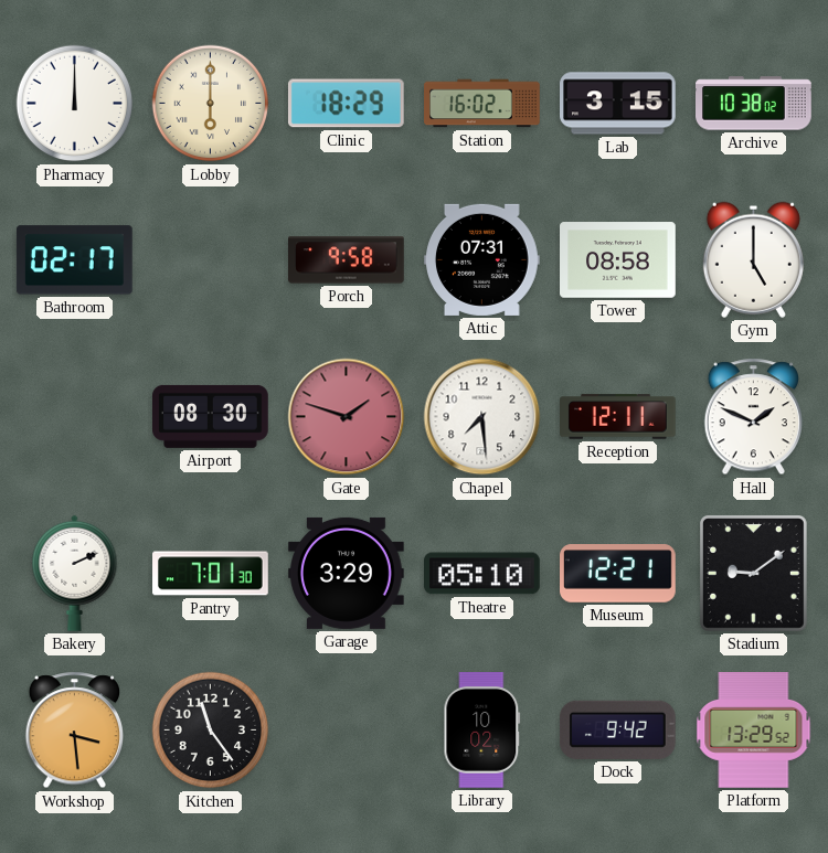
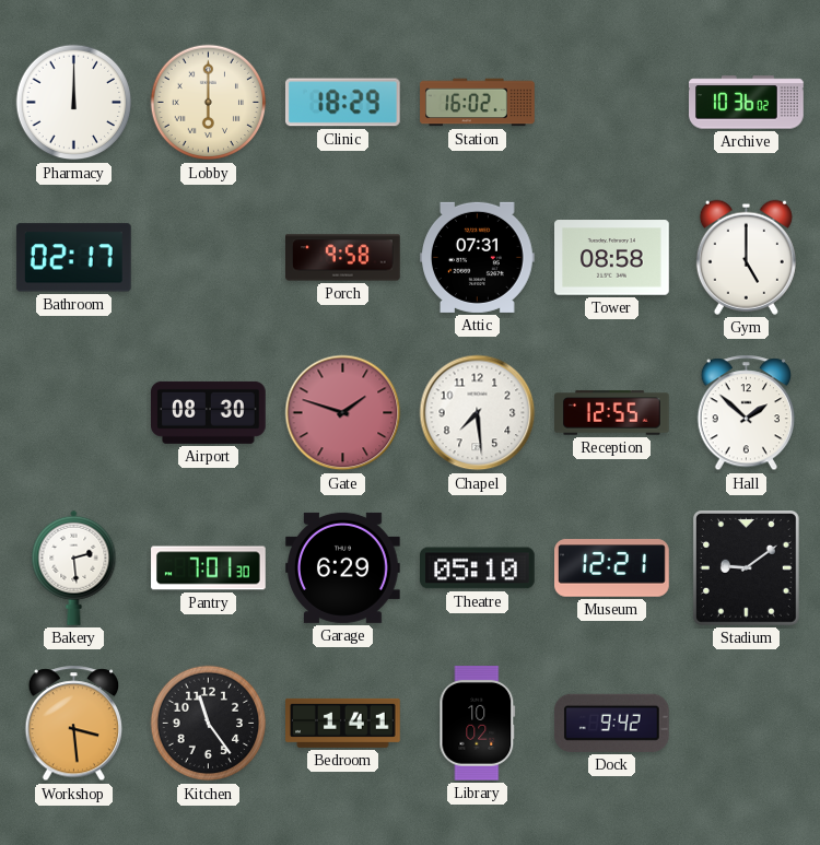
Lab: 3:15 -> none (618, 104)
Archive: 10:38 -> 10:36 (747, 103)
Reception: 12:11 -> 12:55 (612, 413)
Hall: 1:49 -> 1:52 (747, 413)
Bakery: 2:11 -> 2:29 (74, 567)
Garage: 3:29 -> 6:29 (343, 567)
Bedroom: none -> 1:41 (343, 723)
Platform: 13:29 -> none (754, 731)
